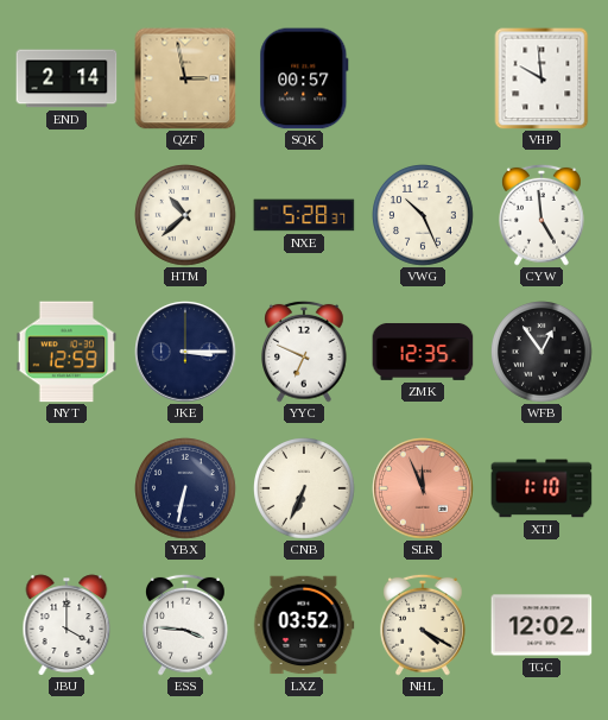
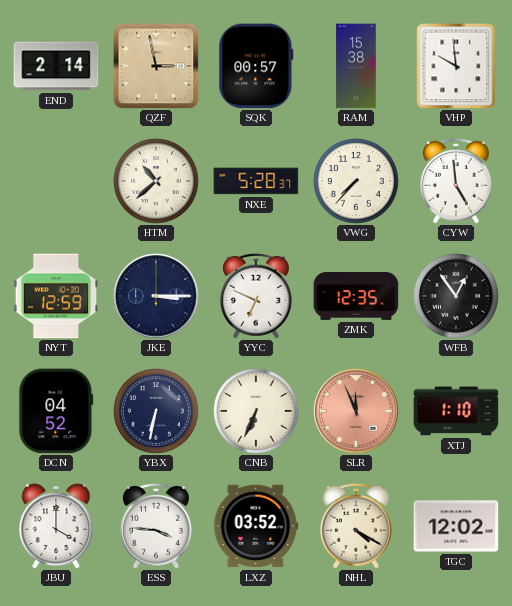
RAM: none -> 15:38 (356, 66)
VWG: 10:26 -> 7:37 (357, 182)
DCN: none -> 04:52 (56, 411)
